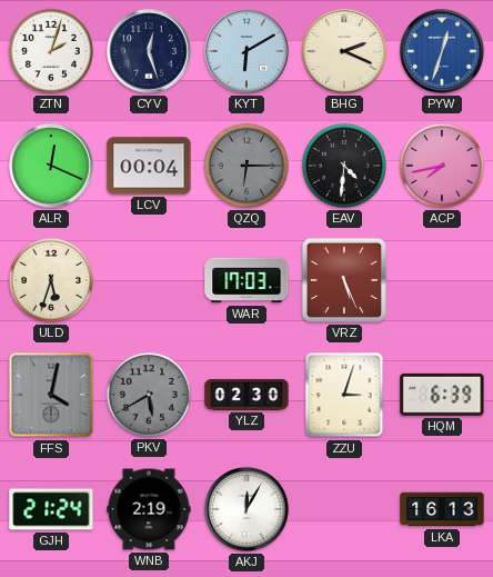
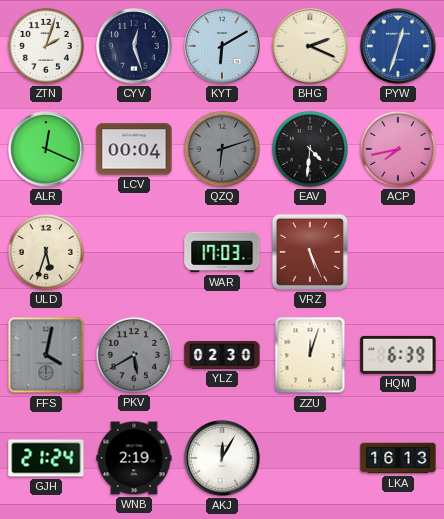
QZQ: 6:15 -> 6:12 (222, 149)
ZZU: 3:03 -> 12:03 (310, 355)
